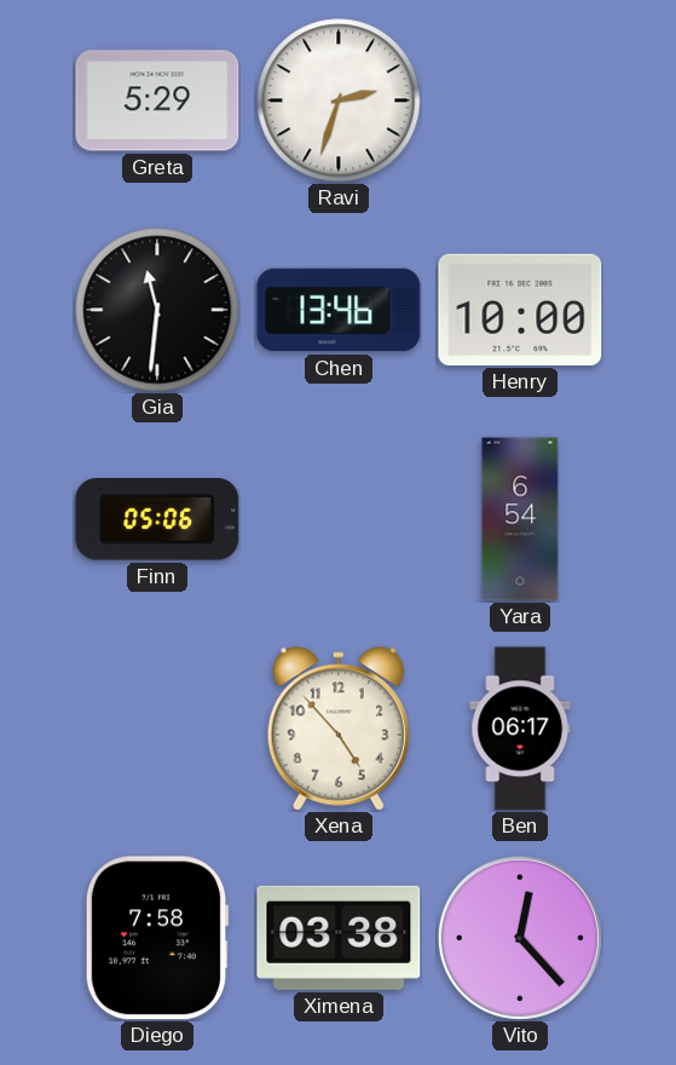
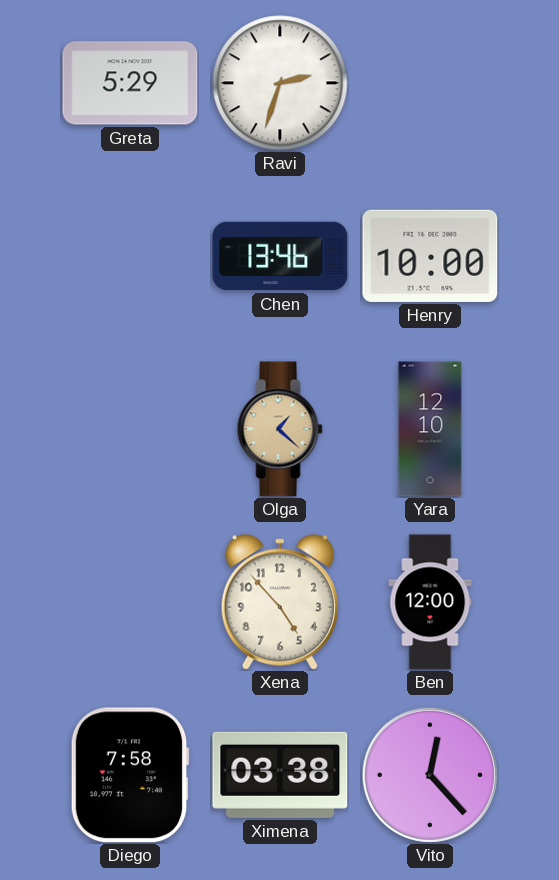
Gia: 11:31 -> none (157, 310)
Finn: 05:06 -> none (157, 520)
Olga: none -> 1:22 (280, 429)
Yara: 6:54 -> 12:10 (430, 429)
Ben: 06:17 -> 12:00 (430, 602)
